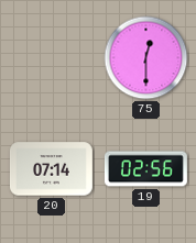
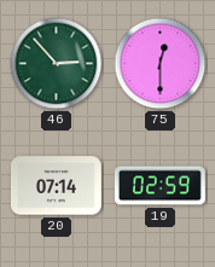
46: none -> 2:53 (57, 64)
19: 02:56 -> 02:59 (159, 186)
